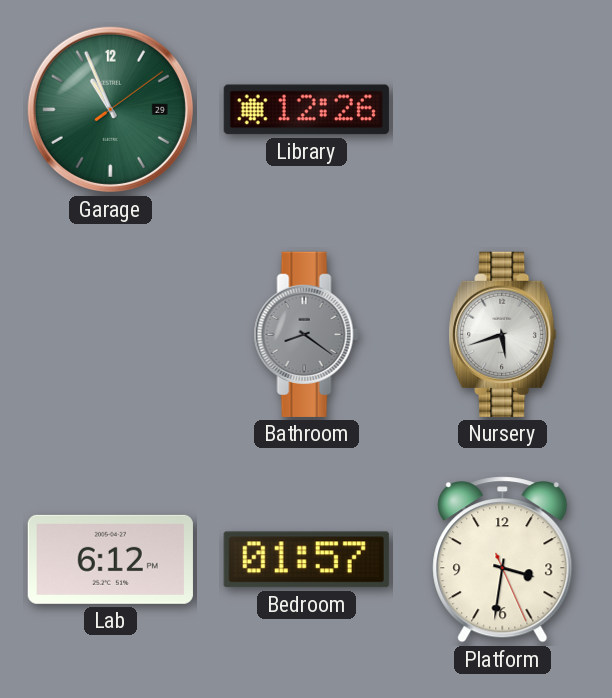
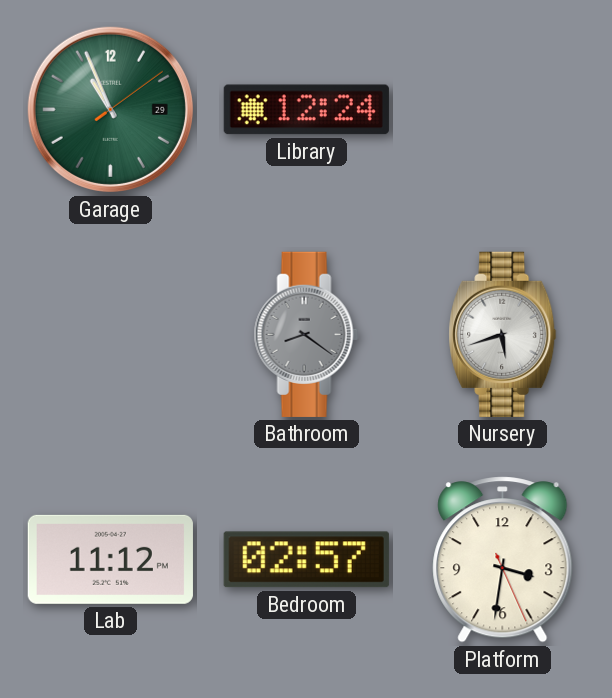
Library: 12:26 -> 12:24 (306, 110)
Lab: 6:12 -> 11:12 (110, 559)
Bedroom: 01:57 -> 02:57 (306, 560)
